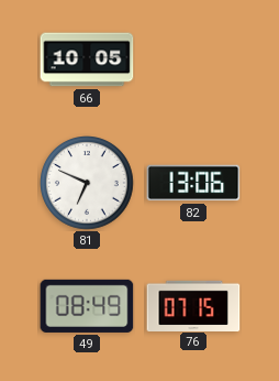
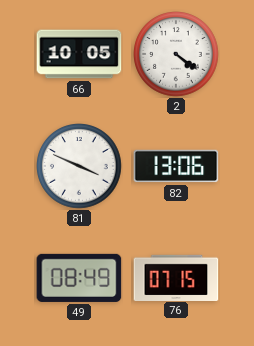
2: none -> 4:21 (177, 55)
81: 6:49 -> 3:49 (80, 167)
